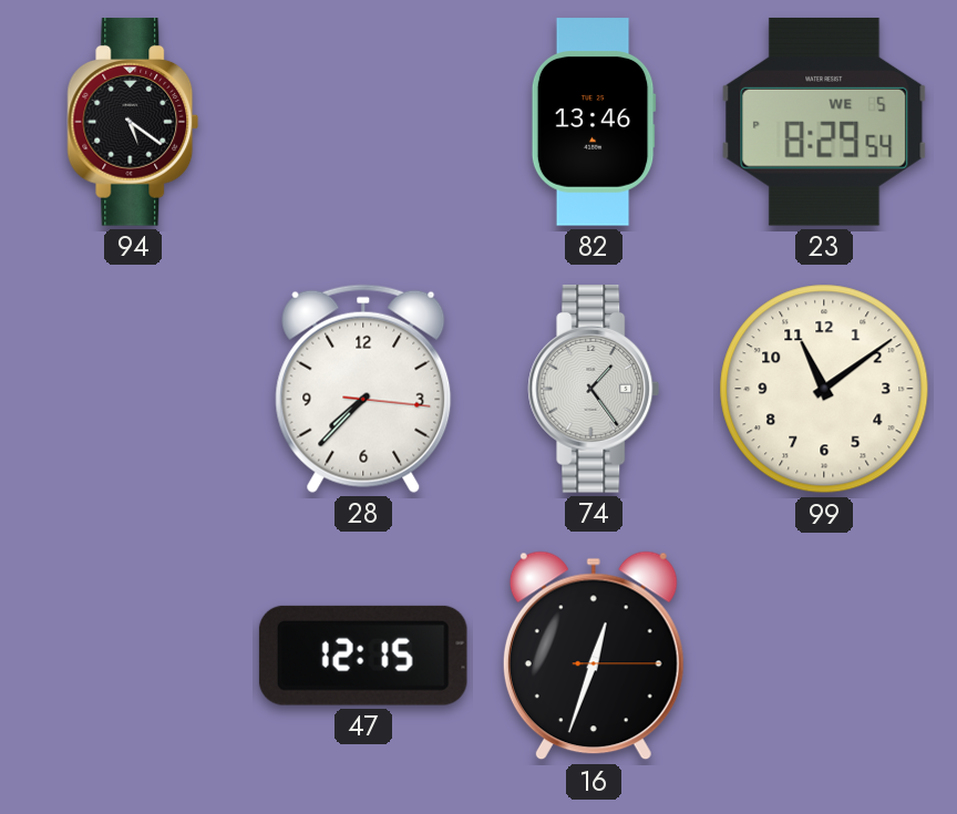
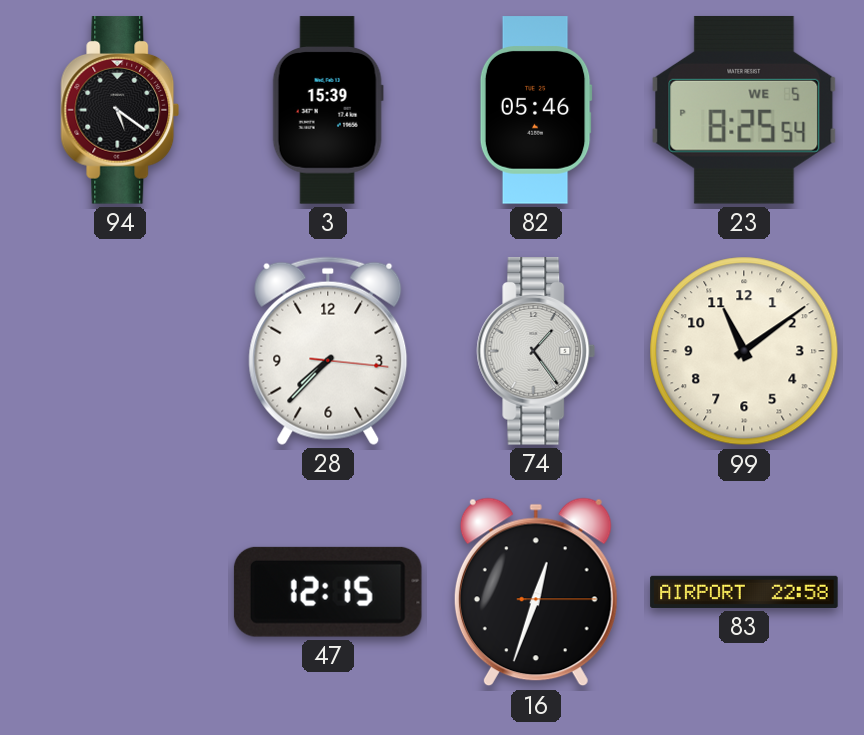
3: none -> 15:39 (328, 110)
82: 13:46 -> 05:46 (536, 110)
23: 8:29 -> 8:25 (744, 110)
83: none -> 22:58 (744, 592)
